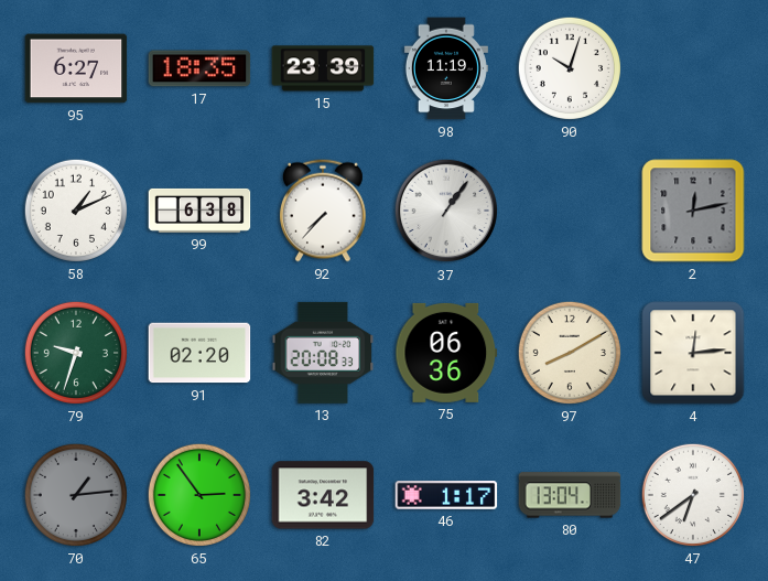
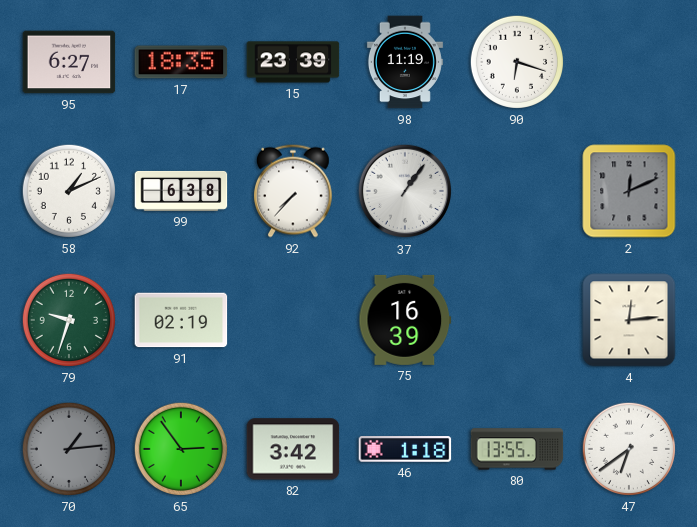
90: 10:03 -> 6:18 (516, 62)
2: 12:13 -> 12:11 (629, 191)
91: 02:20 -> 02:19 (181, 320)
13: 20:08 -> none (323, 353)
75: 06:36 -> 16:39 (405, 320)
97: 8:10 -> none (569, 353)
46: 1:17 -> 1:18 (405, 449)
80: 13:04 -> 13:55 (517, 449)
